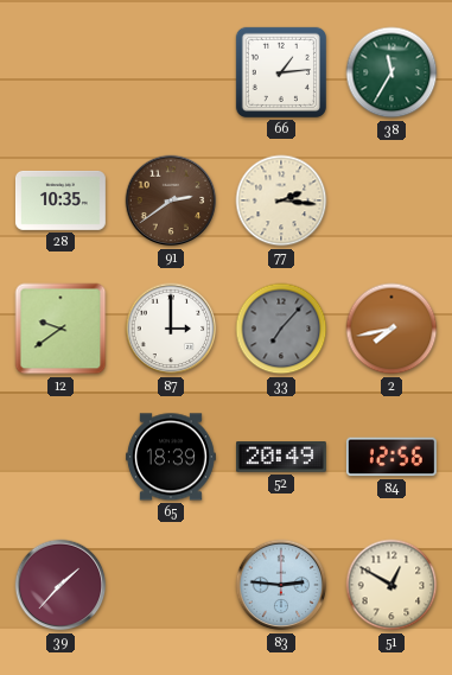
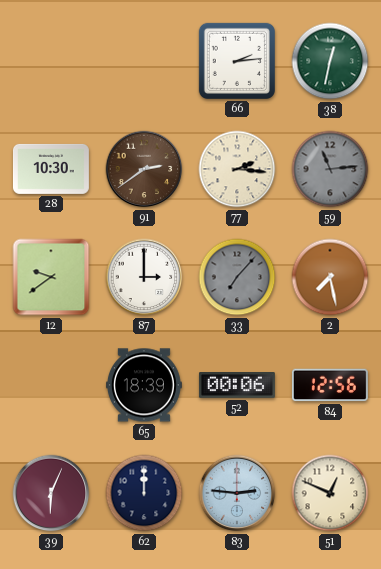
66: 1:14 -> 2:14 (237, 61)
38: 11:35 -> 12:32 (330, 61)
28: 10:35 -> 10:30 (51, 169)
59: none -> 11:14 (330, 169)
2: 7:43 -> 7:28 (330, 277)
52: 20:49 -> 00:06 (237, 385)
39: 1:37 -> 6:04 (51, 493)
62: none -> 12:00 (144, 493)
51: 12:50 -> 12:49 (330, 493)
